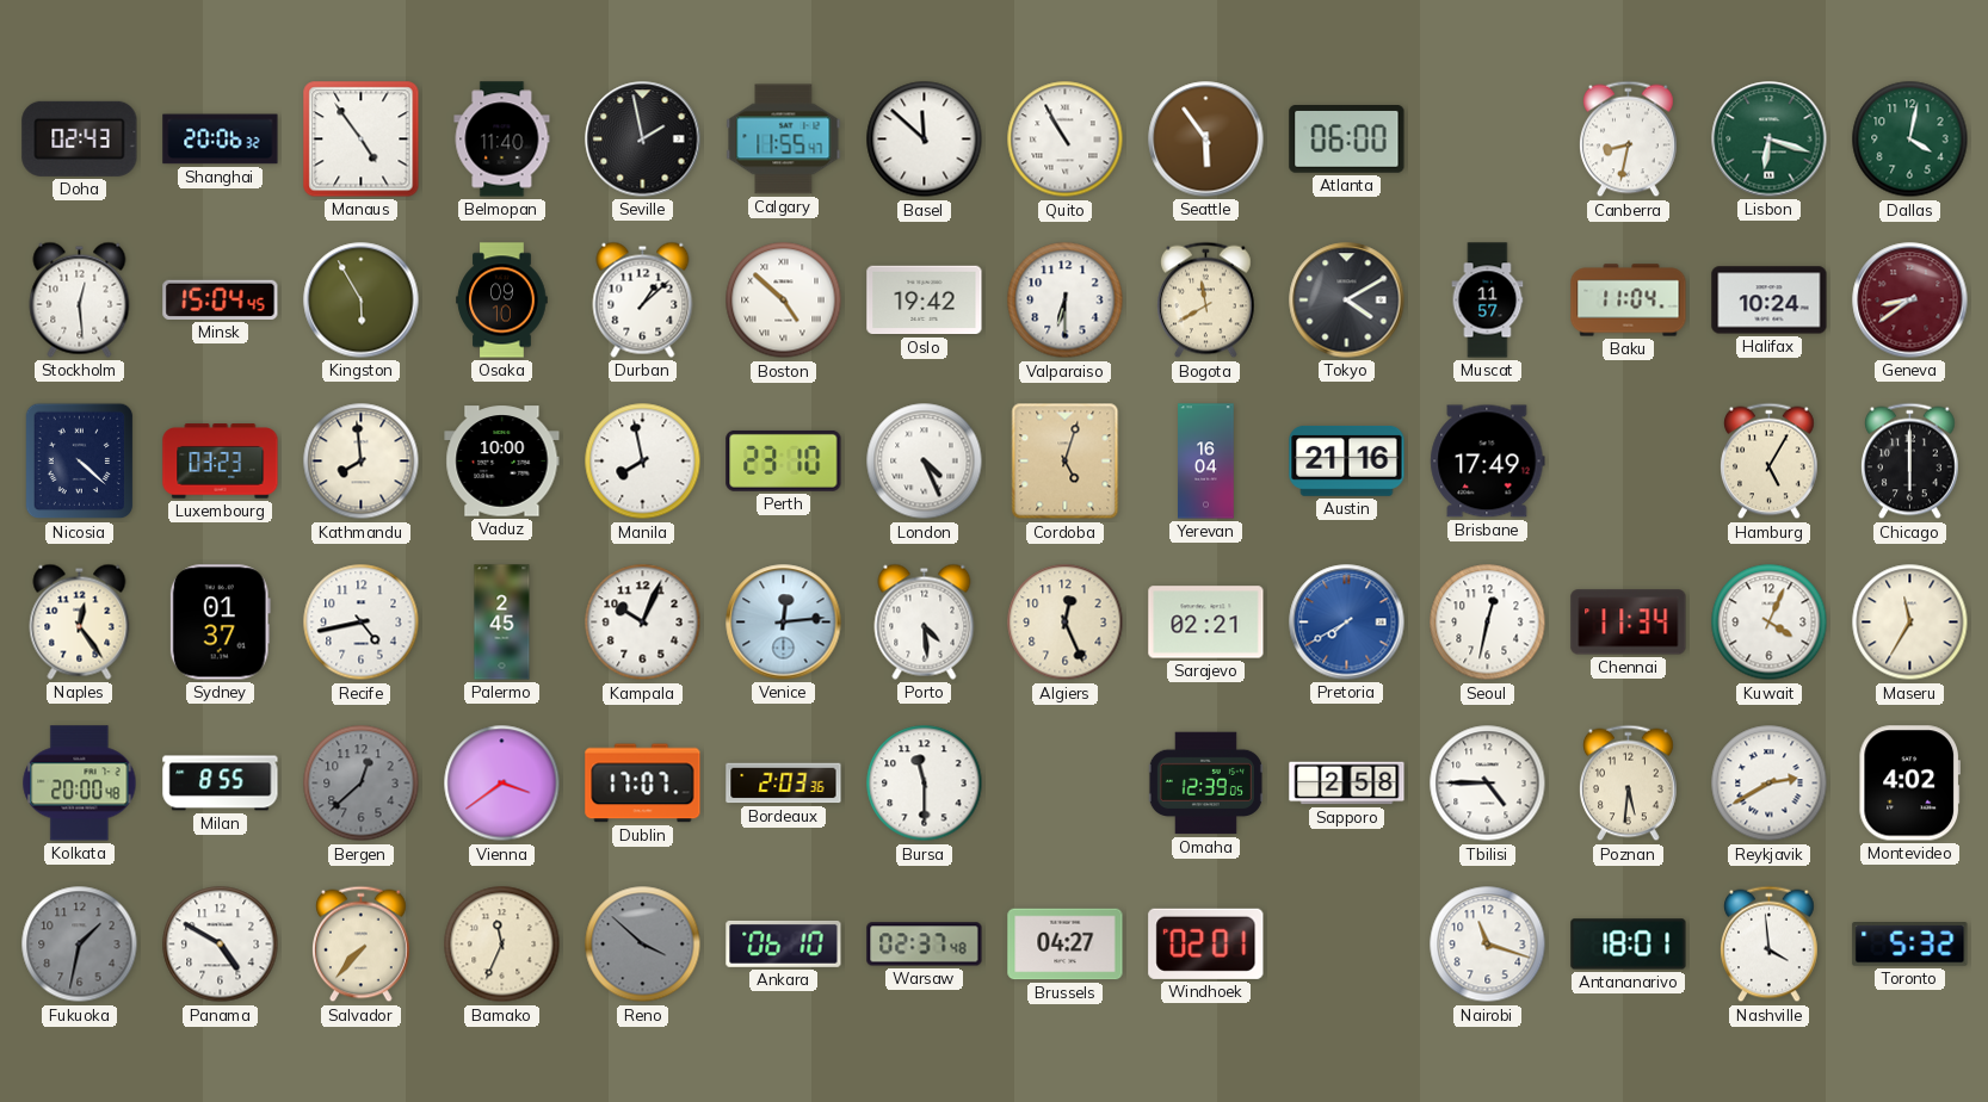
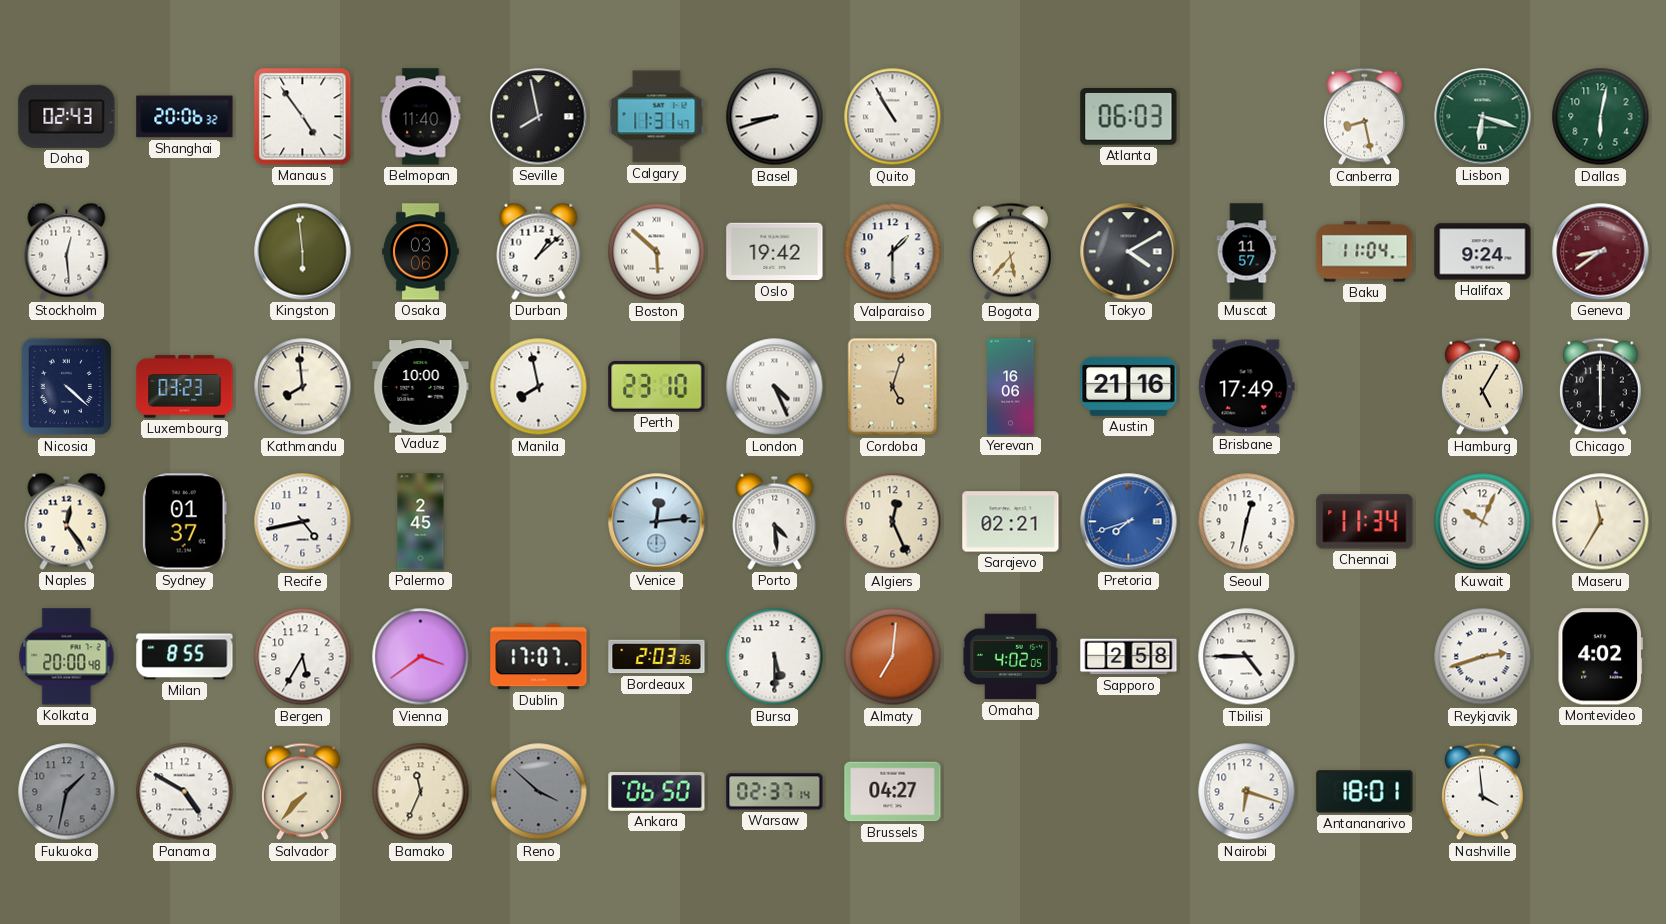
Seville: 1:58 -> 7:58 (539, 117)
Calgary: 11:55 -> 11:31 (657, 117)
Basel: 11:52 -> 8:42 (775, 117)
Seattle: 5:54 -> none (1206, 140)
Atlanta: 06:00 -> 06:03 (1129, 117)
Canberra: 8:32 -> 8:28 (1365, 117)
Dallas: 4:02 -> 6:02 (1601, 117)
Minsk: 15:04 -> none (221, 299)
Kingston: 5:55 -> 5:59 (303, 252)
Osaka: 09:10 -> 03:06 (421, 252)
Boston: 4:52 -> 5:52 (657, 252)
Valparaiso: 6:30 -> 1:30 (893, 252)
Bogota: 11:40 -> 5:37 (1011, 252)
Halifax: 10:24 -> 9:24 (1483, 252)
Yerevan: 16:04 -> 16:06 (1011, 387)
Kampala: 10:04 -> none (643, 623)
Pretoria: 7:40 -> 7:42 (1129, 522)
Kuwait: 4:04 -> 10:04 (1483, 522)
Bergen: 12:38 -> 5:35 (303, 657)
Bergen dial: grey -> white (303, 657)
Bursa: 11:30 -> 5:30 (775, 657)
Almaty: none -> 7:01 (893, 657)
Omaha: 12:39 -> 4:02 (1010, 657)
Poznan: 5:31 -> none (1629, 784)
Reykjavik: 2:40 -> 2:42 (1483, 657)
Ankara: 06:10 -> 06:50 (657, 791)
Warsaw: 02:37:48 -> 02:37:14 (775, 792)
Windhoek: 02:01 -> none (1206, 943)
Nairobi: 11:18 -> 6:18 (1247, 792)
Toronto: 5:32 -> none (1910, 945)
